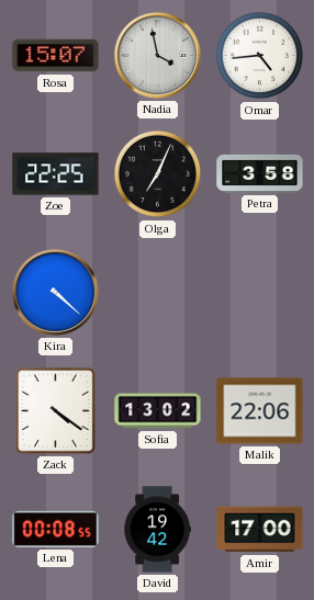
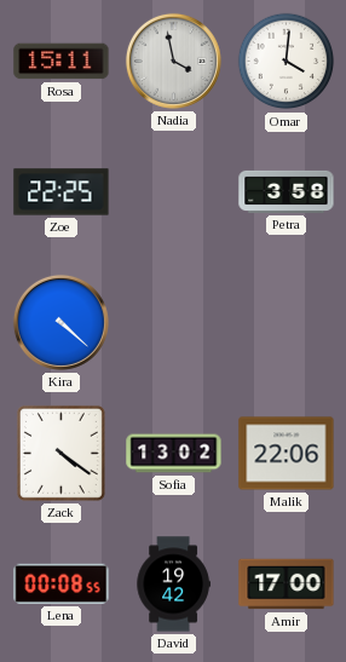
Rosa: 15:07 -> 15:11 (62, 62)
Omar: 4:44 -> 4:01 (287, 62)
Olga: 7:04 -> none (158, 174)
